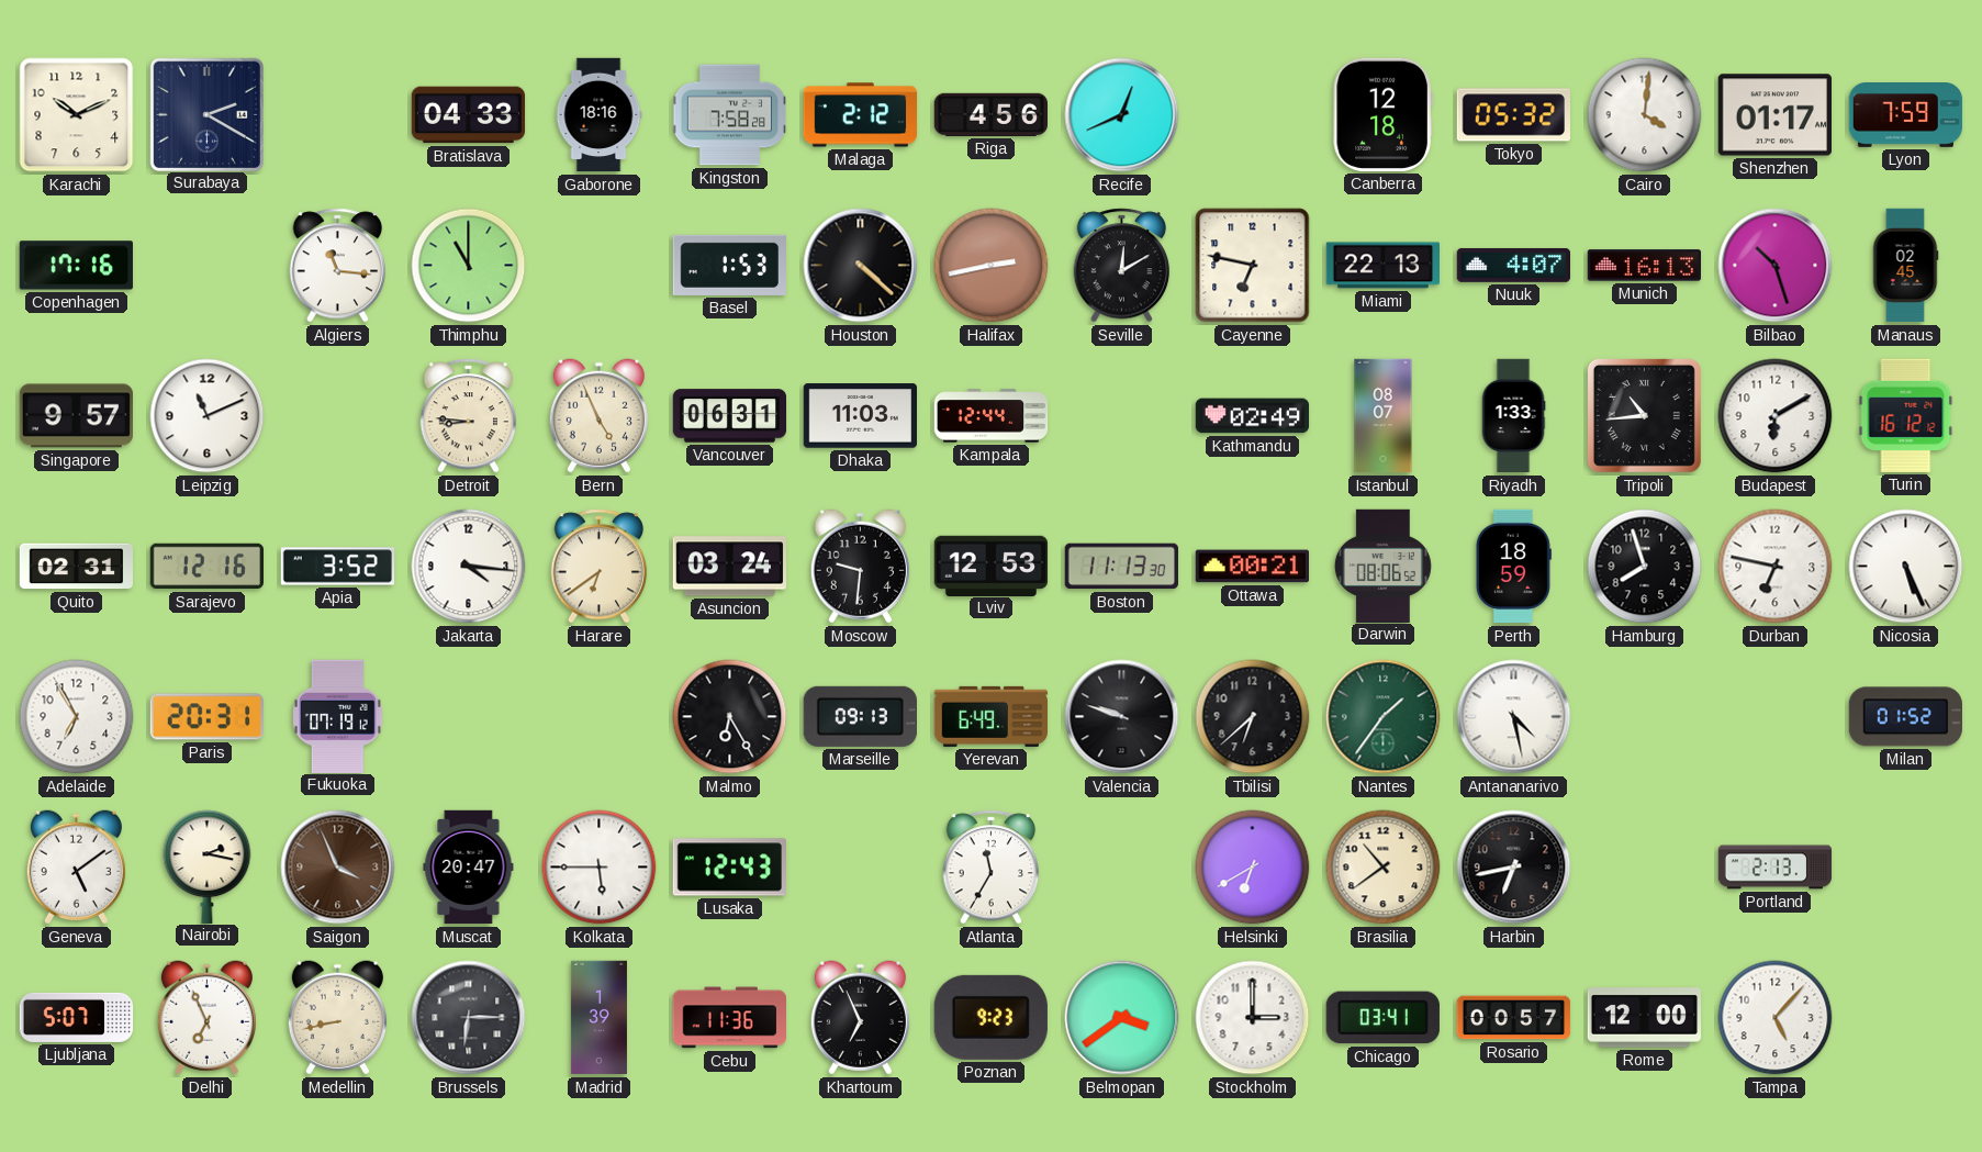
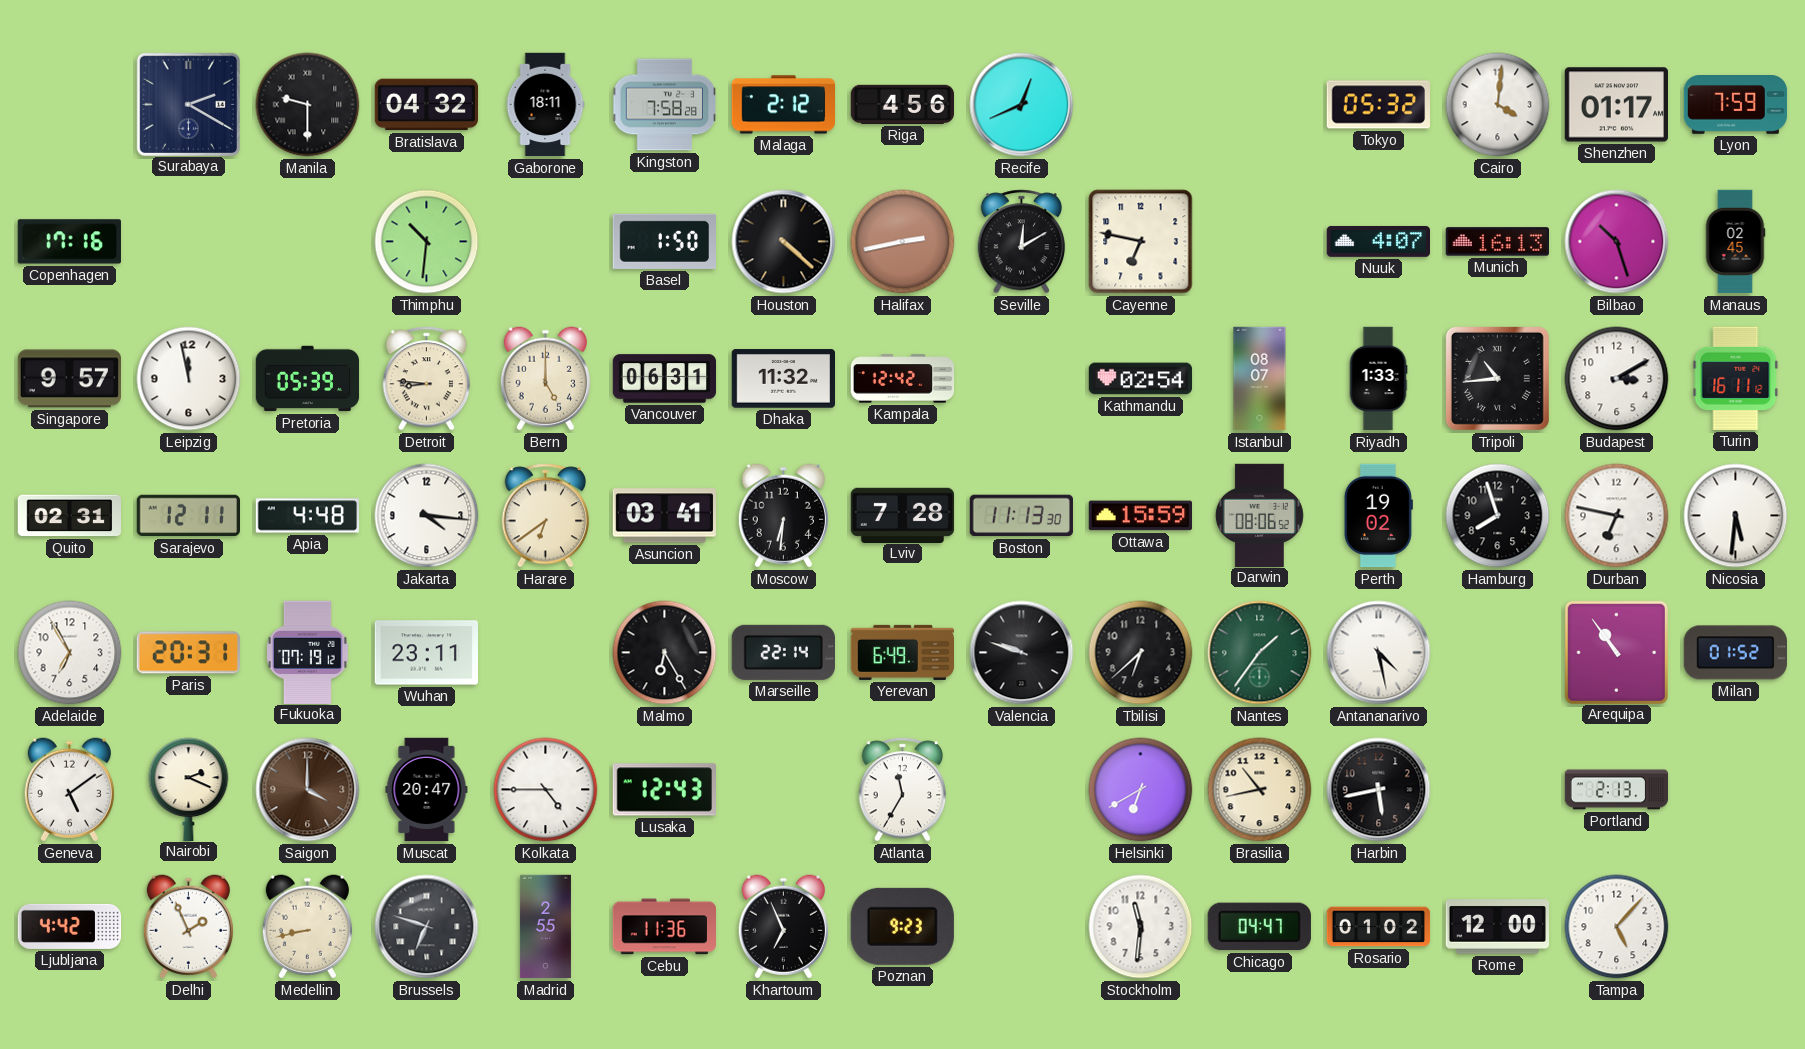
Karachi: 10:11 -> none (77, 115)
Manila: none -> 9:30 (308, 105)
Bratislava: 04:33 -> 04:32 (427, 105)
Gaborone: 18:16 -> 18:11 (545, 105)
Canberra: 12:18 -> none (1382, 114)
Algiers: 11:16 -> none (338, 266)
Thimphu: 11:00 -> 10:31 (427, 242)
Basel: 1:53 -> 1:50 (664, 241)
Miami: 22:13 -> none (1384, 266)
Leipzig: 11:11 -> 11:58 (189, 379)
Pretoria: none -> 05:39 (308, 379)
Bern: 4:56 -> 5:00 (545, 379)
Dhaka: 11:03 -> 11:32 (783, 379)
Kampala: 12:44 -> 12:42 (903, 379)
Kathmandu: 02:49 -> 02:54 (1141, 379)
Budapest: 6:10 -> 3:10 (1617, 379)
Turin: 16:12 -> 16:11 (1736, 378)
Sarajevo: 12:16 -> 12:11 (188, 516)
Apia: 3:52 -> 4:48 (308, 516)
Asuncion: 03:24 -> 03:41 (665, 516)
Moscow: 9:31 -> 6:31 (783, 516)
Lviv: 12:53 -> 7:28 (903, 515)
Ottawa: 00:21 -> 15:59 (1140, 516)
Perth: 18:59 -> 19:02 (1378, 516)
Nicosia: 5:26 -> 5:31 (1736, 516)
Wuhan: none -> 23:11 (426, 653)
Marseille: 09:13 -> 22:14 (783, 652)
Arequipa: none -> 10:54 (1616, 652)
Nairobi: 2:17 -> 2:19 (189, 789)
Saigon: 3:56 -> 4:00 (308, 790)
Kolkata: 5:45 -> 4:45 (546, 790)
Brasilia: 10:39 -> 10:43 (1260, 790)
Harbin: 6:43 -> 5:43 (1379, 790)
Ljubljana: 5:07 -> 4:42 (70, 926)
Delhi: 6:56 -> 1:56 (188, 927)
Brussels: 6:15 -> 6:48 (427, 927)
Madrid: 1:39 -> 2:55 (545, 927)
Belmopan: 3:39 -> none (1122, 1018)
Stockholm: 3:00 -> 11:31 (1141, 927)
Chicago: 03:41 -> 04:47 (1259, 927)
Rosario: 00:57 -> 01:02 (1379, 927)
